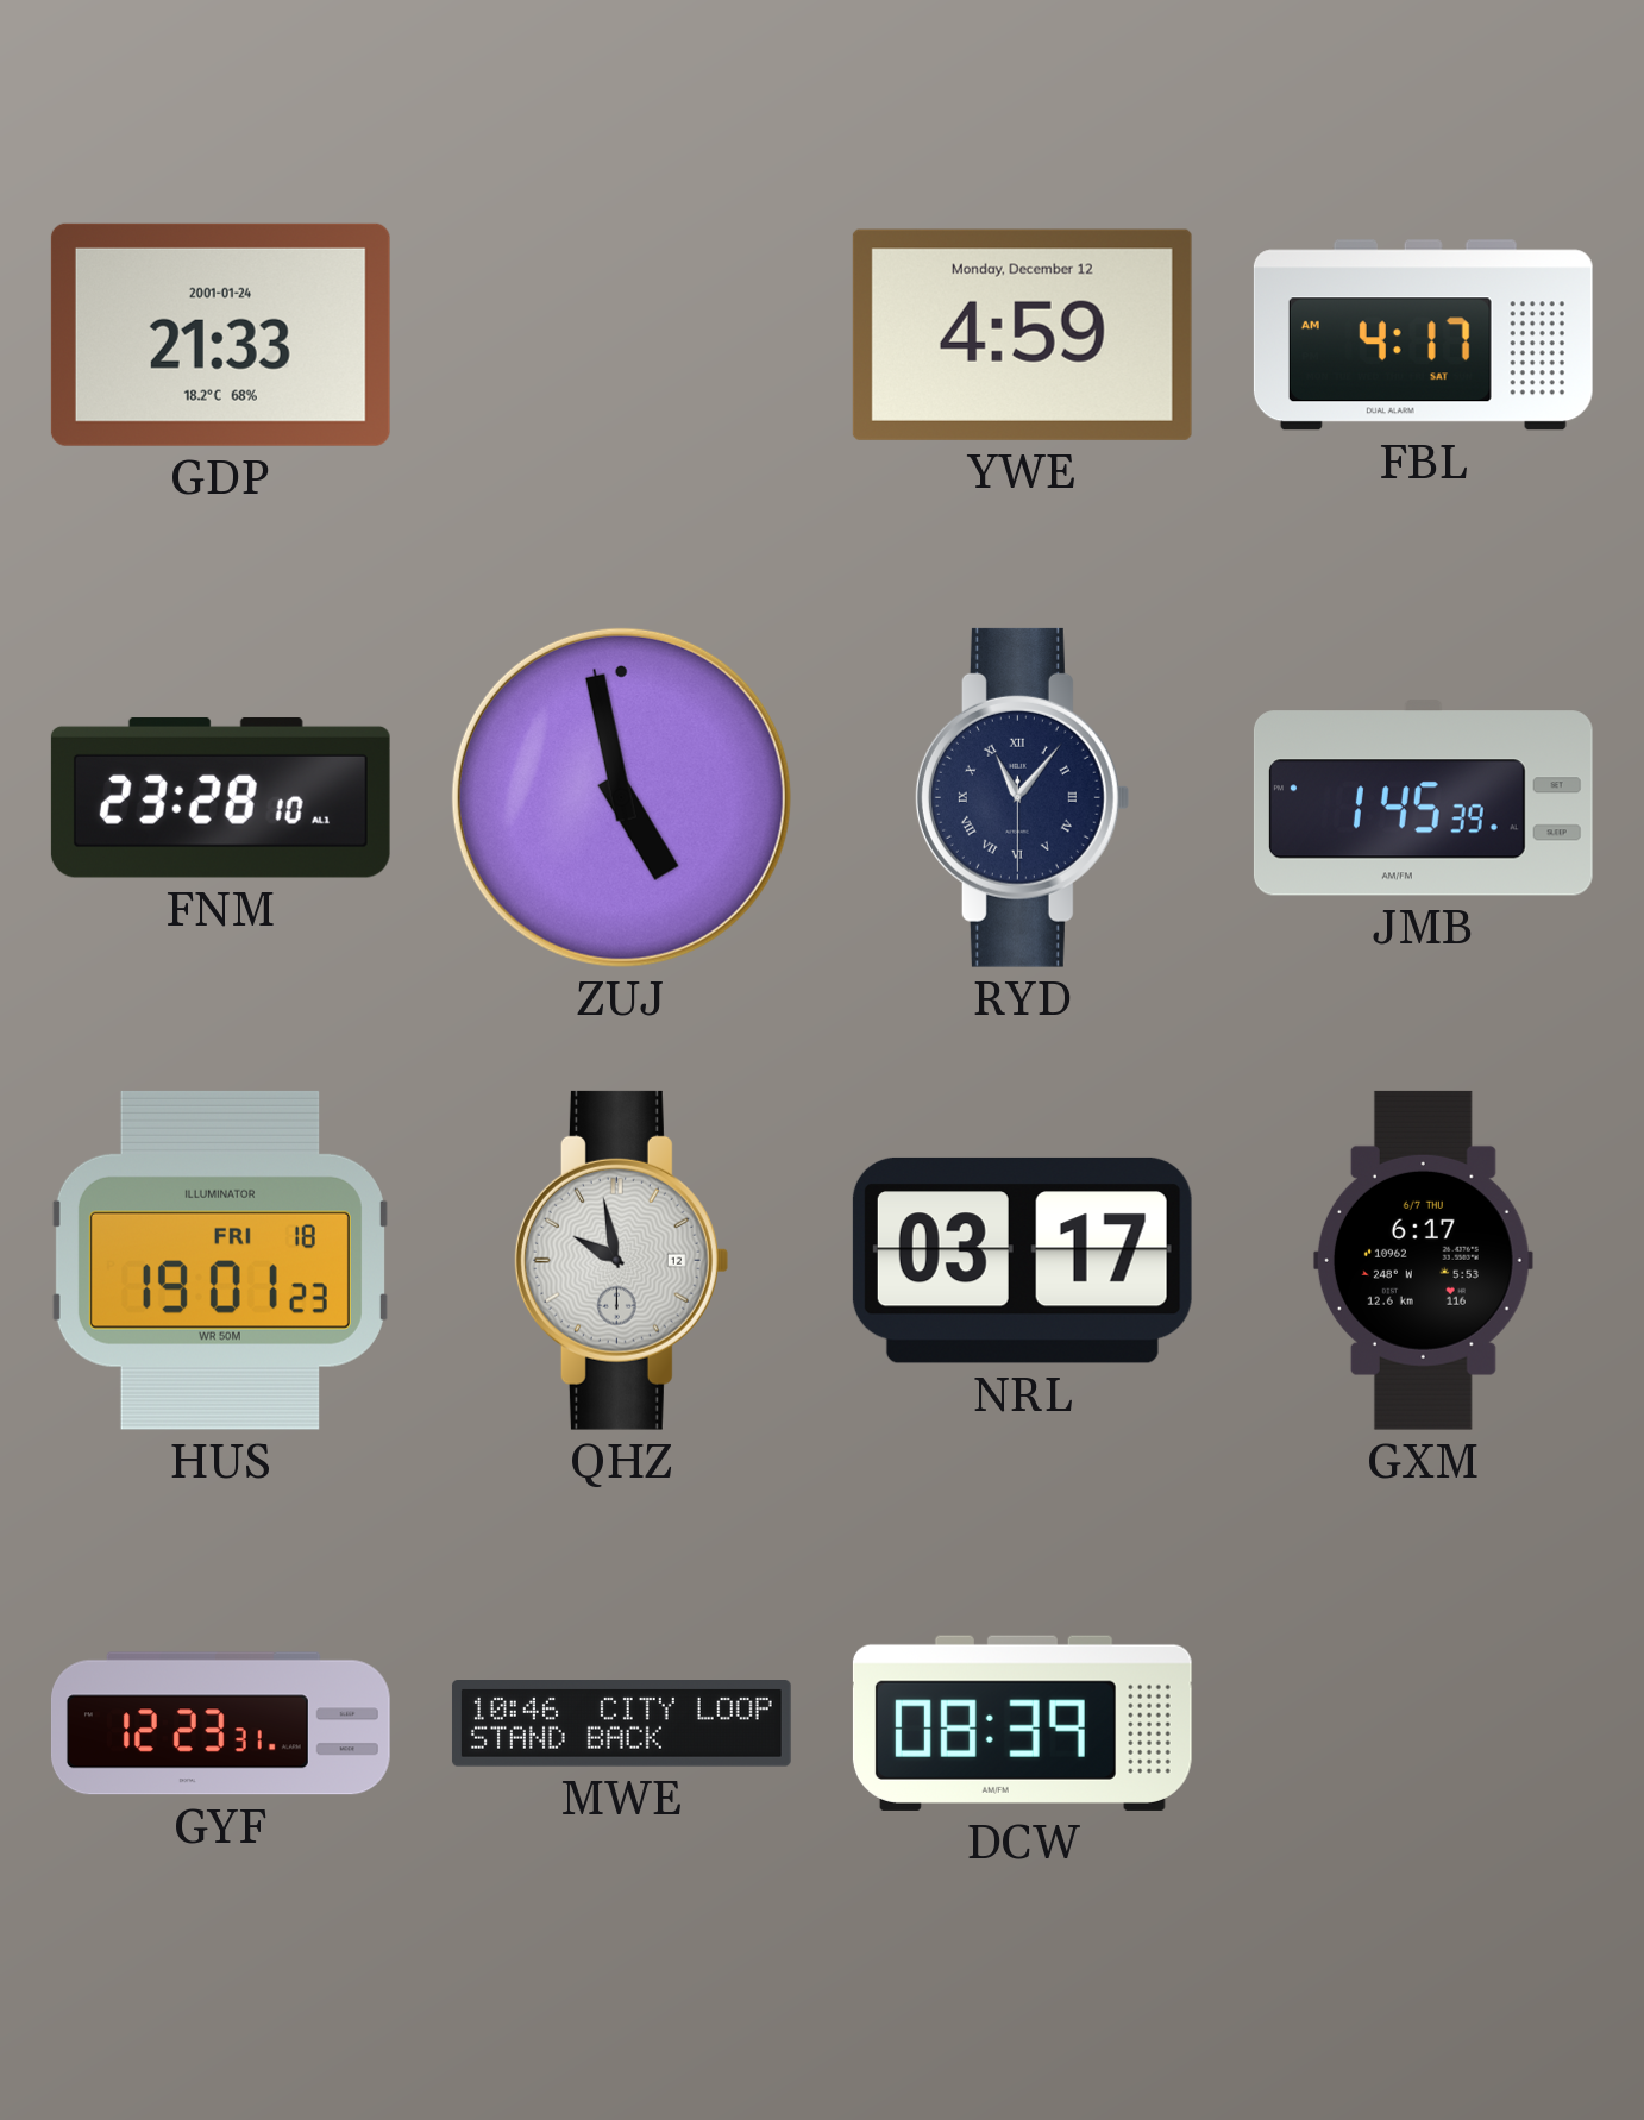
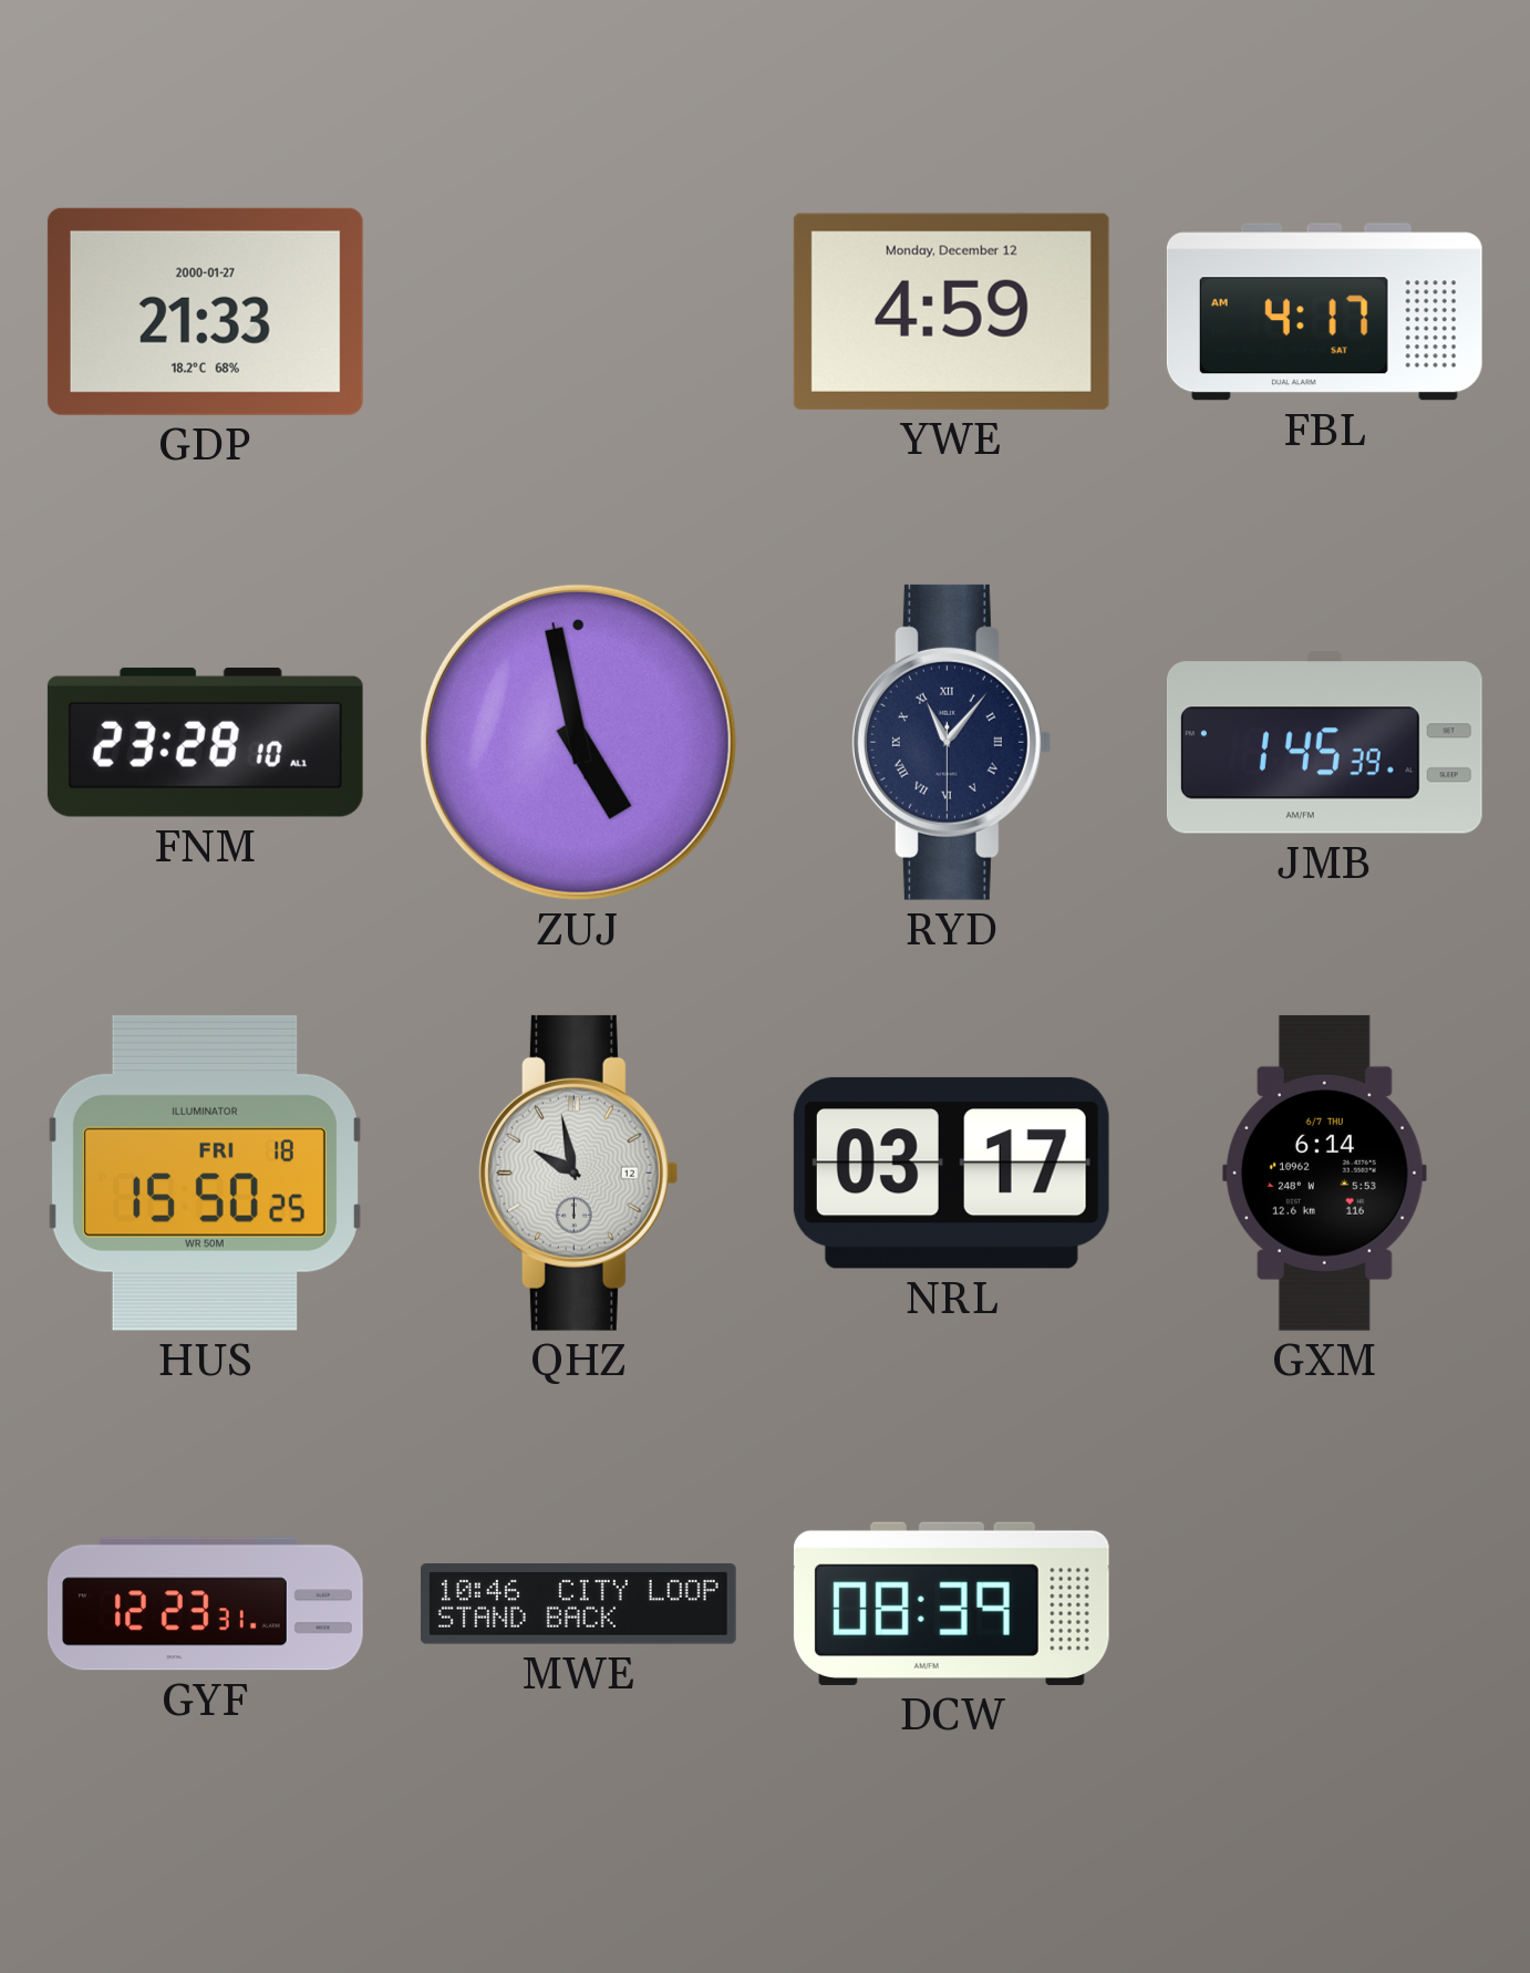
GDP date: 2001-01-24 -> 2000-01-27 (205, 311)
HUS: 19:01 -> 15:50 (205, 1173)
GXM: 6:17 -> 6:14 (1324, 1173)
